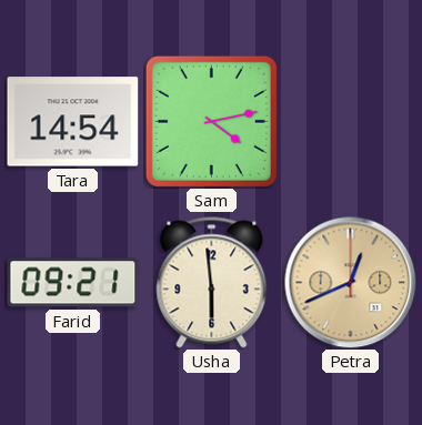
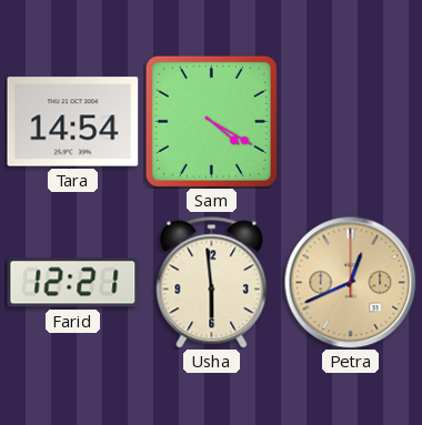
Sam: 4:13 -> 4:20 (211, 121)
Farid: 09:21 -> 12:21 (73, 283)
